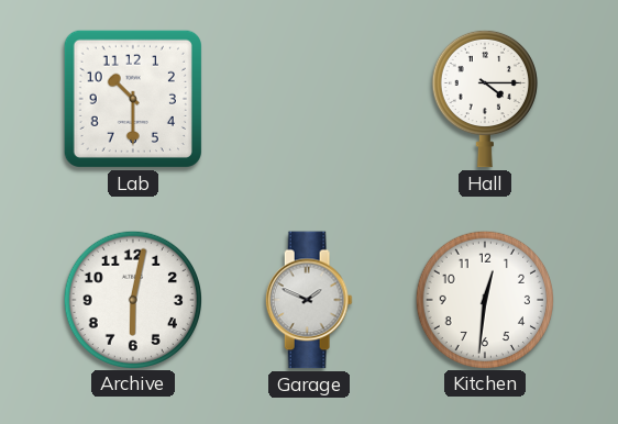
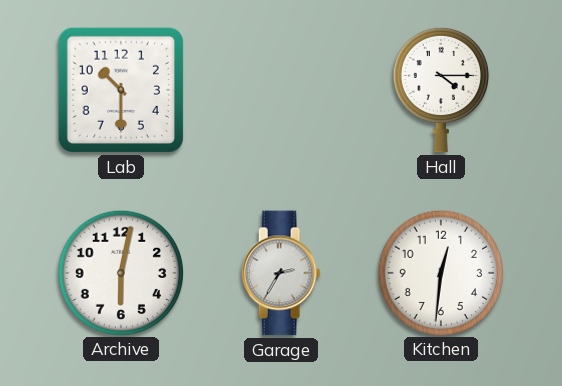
Garage: 1:49 -> 2:35 (281, 273)
